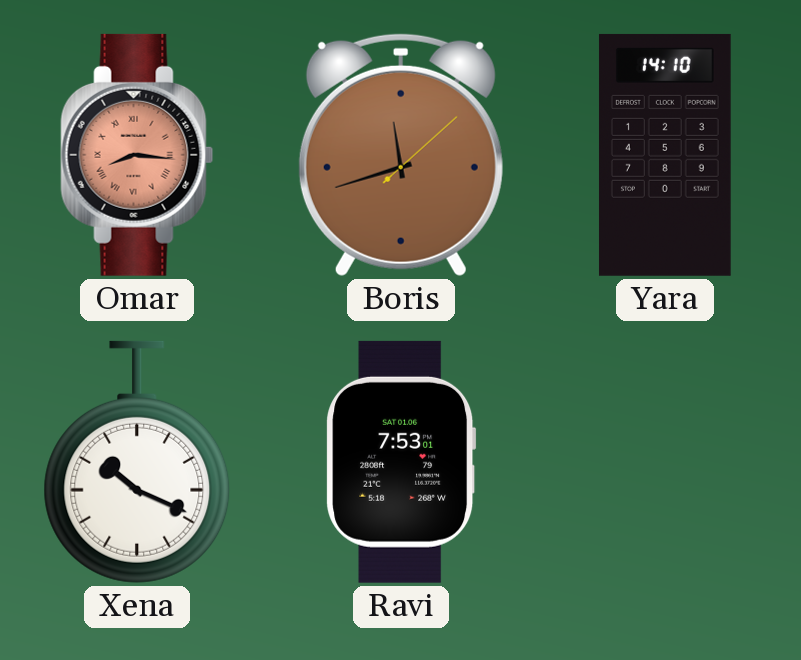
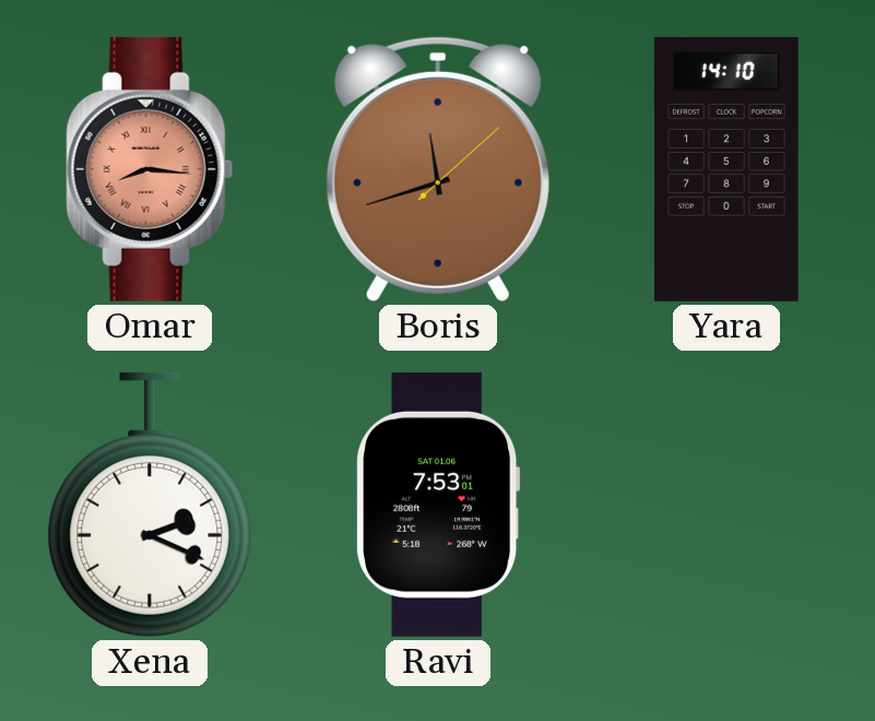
Xena: 10:19 -> 2:19 (150, 505)
